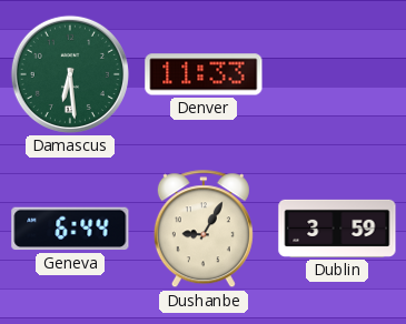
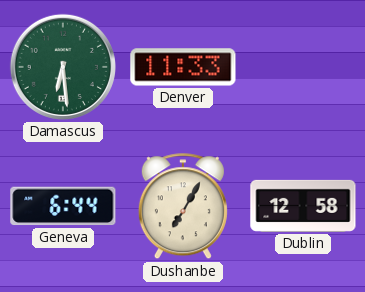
Dushanbe: 9:05 -> 7:05 (183, 207)
Dublin: 3:59 -> 12:58 (303, 206)
